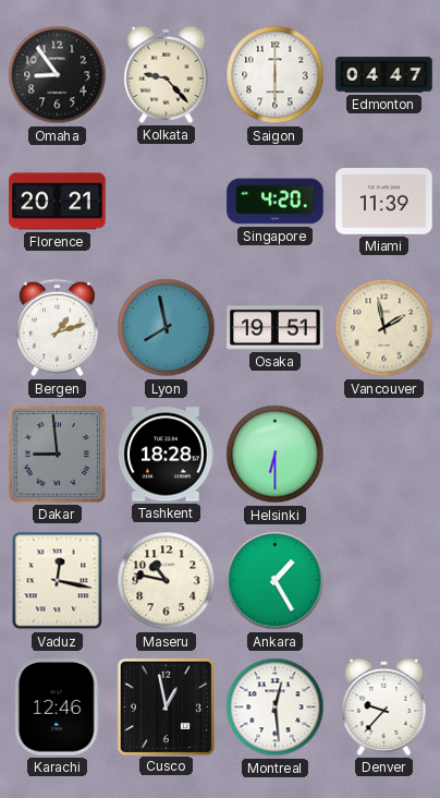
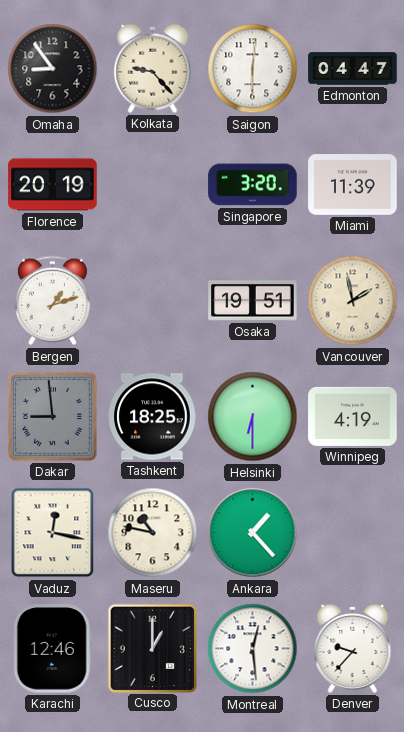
Saigon: 6:00 -> 6:01 (253, 69)
Florence: 20:21 -> 20:19 (53, 185)
Singapore: 4:20 -> 3:20 (253, 185)
Lyon: 7:58 -> none (167, 328)
Tashkent: 18:28 -> 18:25 (153, 417)
Winnipeg: none -> 4:19 (353, 416)
Ankara: 1:25 -> 1:23 (253, 533)
Cusco: 12:58 -> 1:00 (152, 648)
